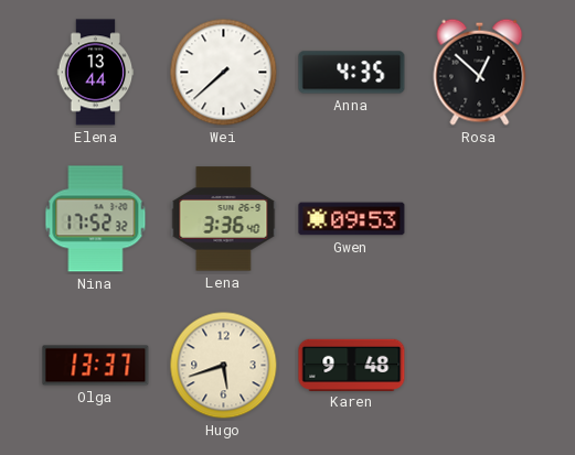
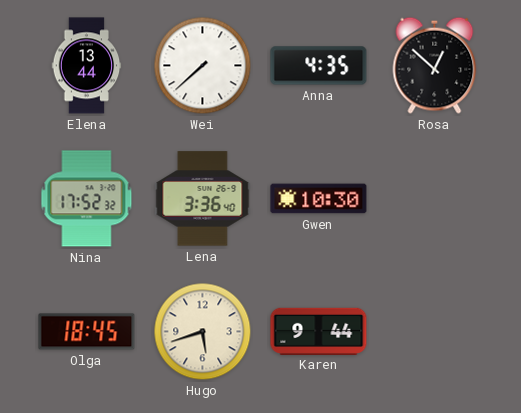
Gwen: 09:53 -> 10:30 (319, 199)
Olga: 13:37 -> 18:45 (87, 332)
Karen: 9:48 -> 9:44 (319, 331)
